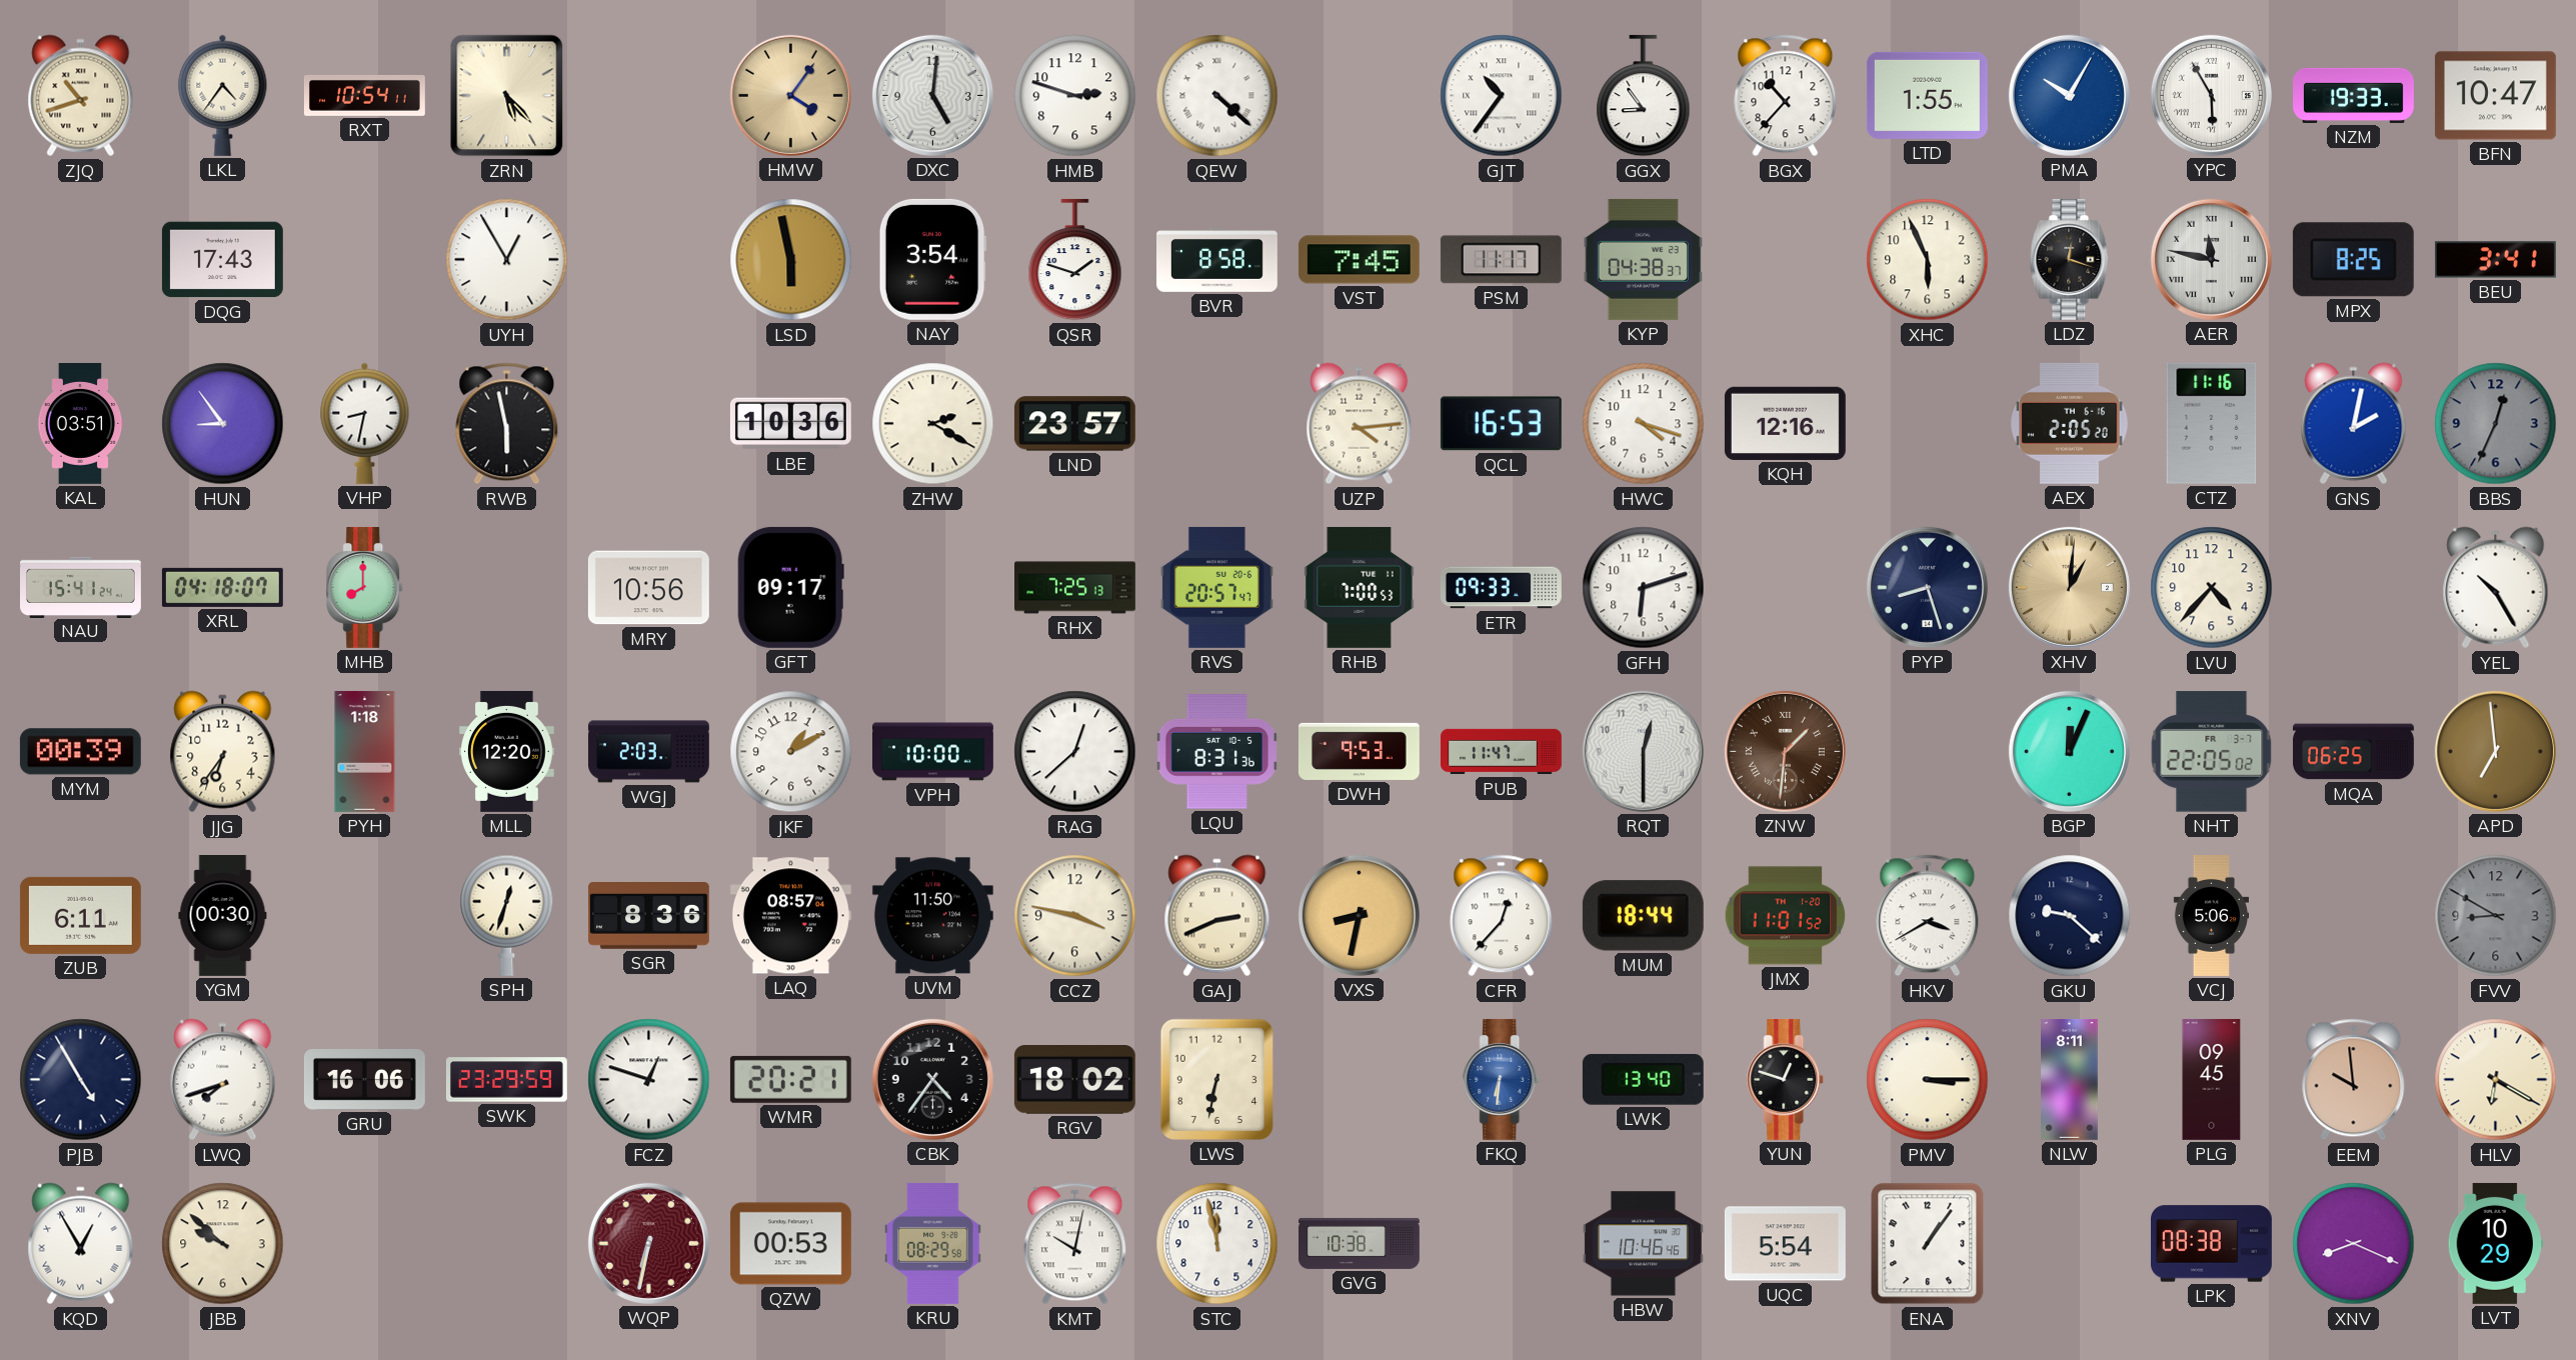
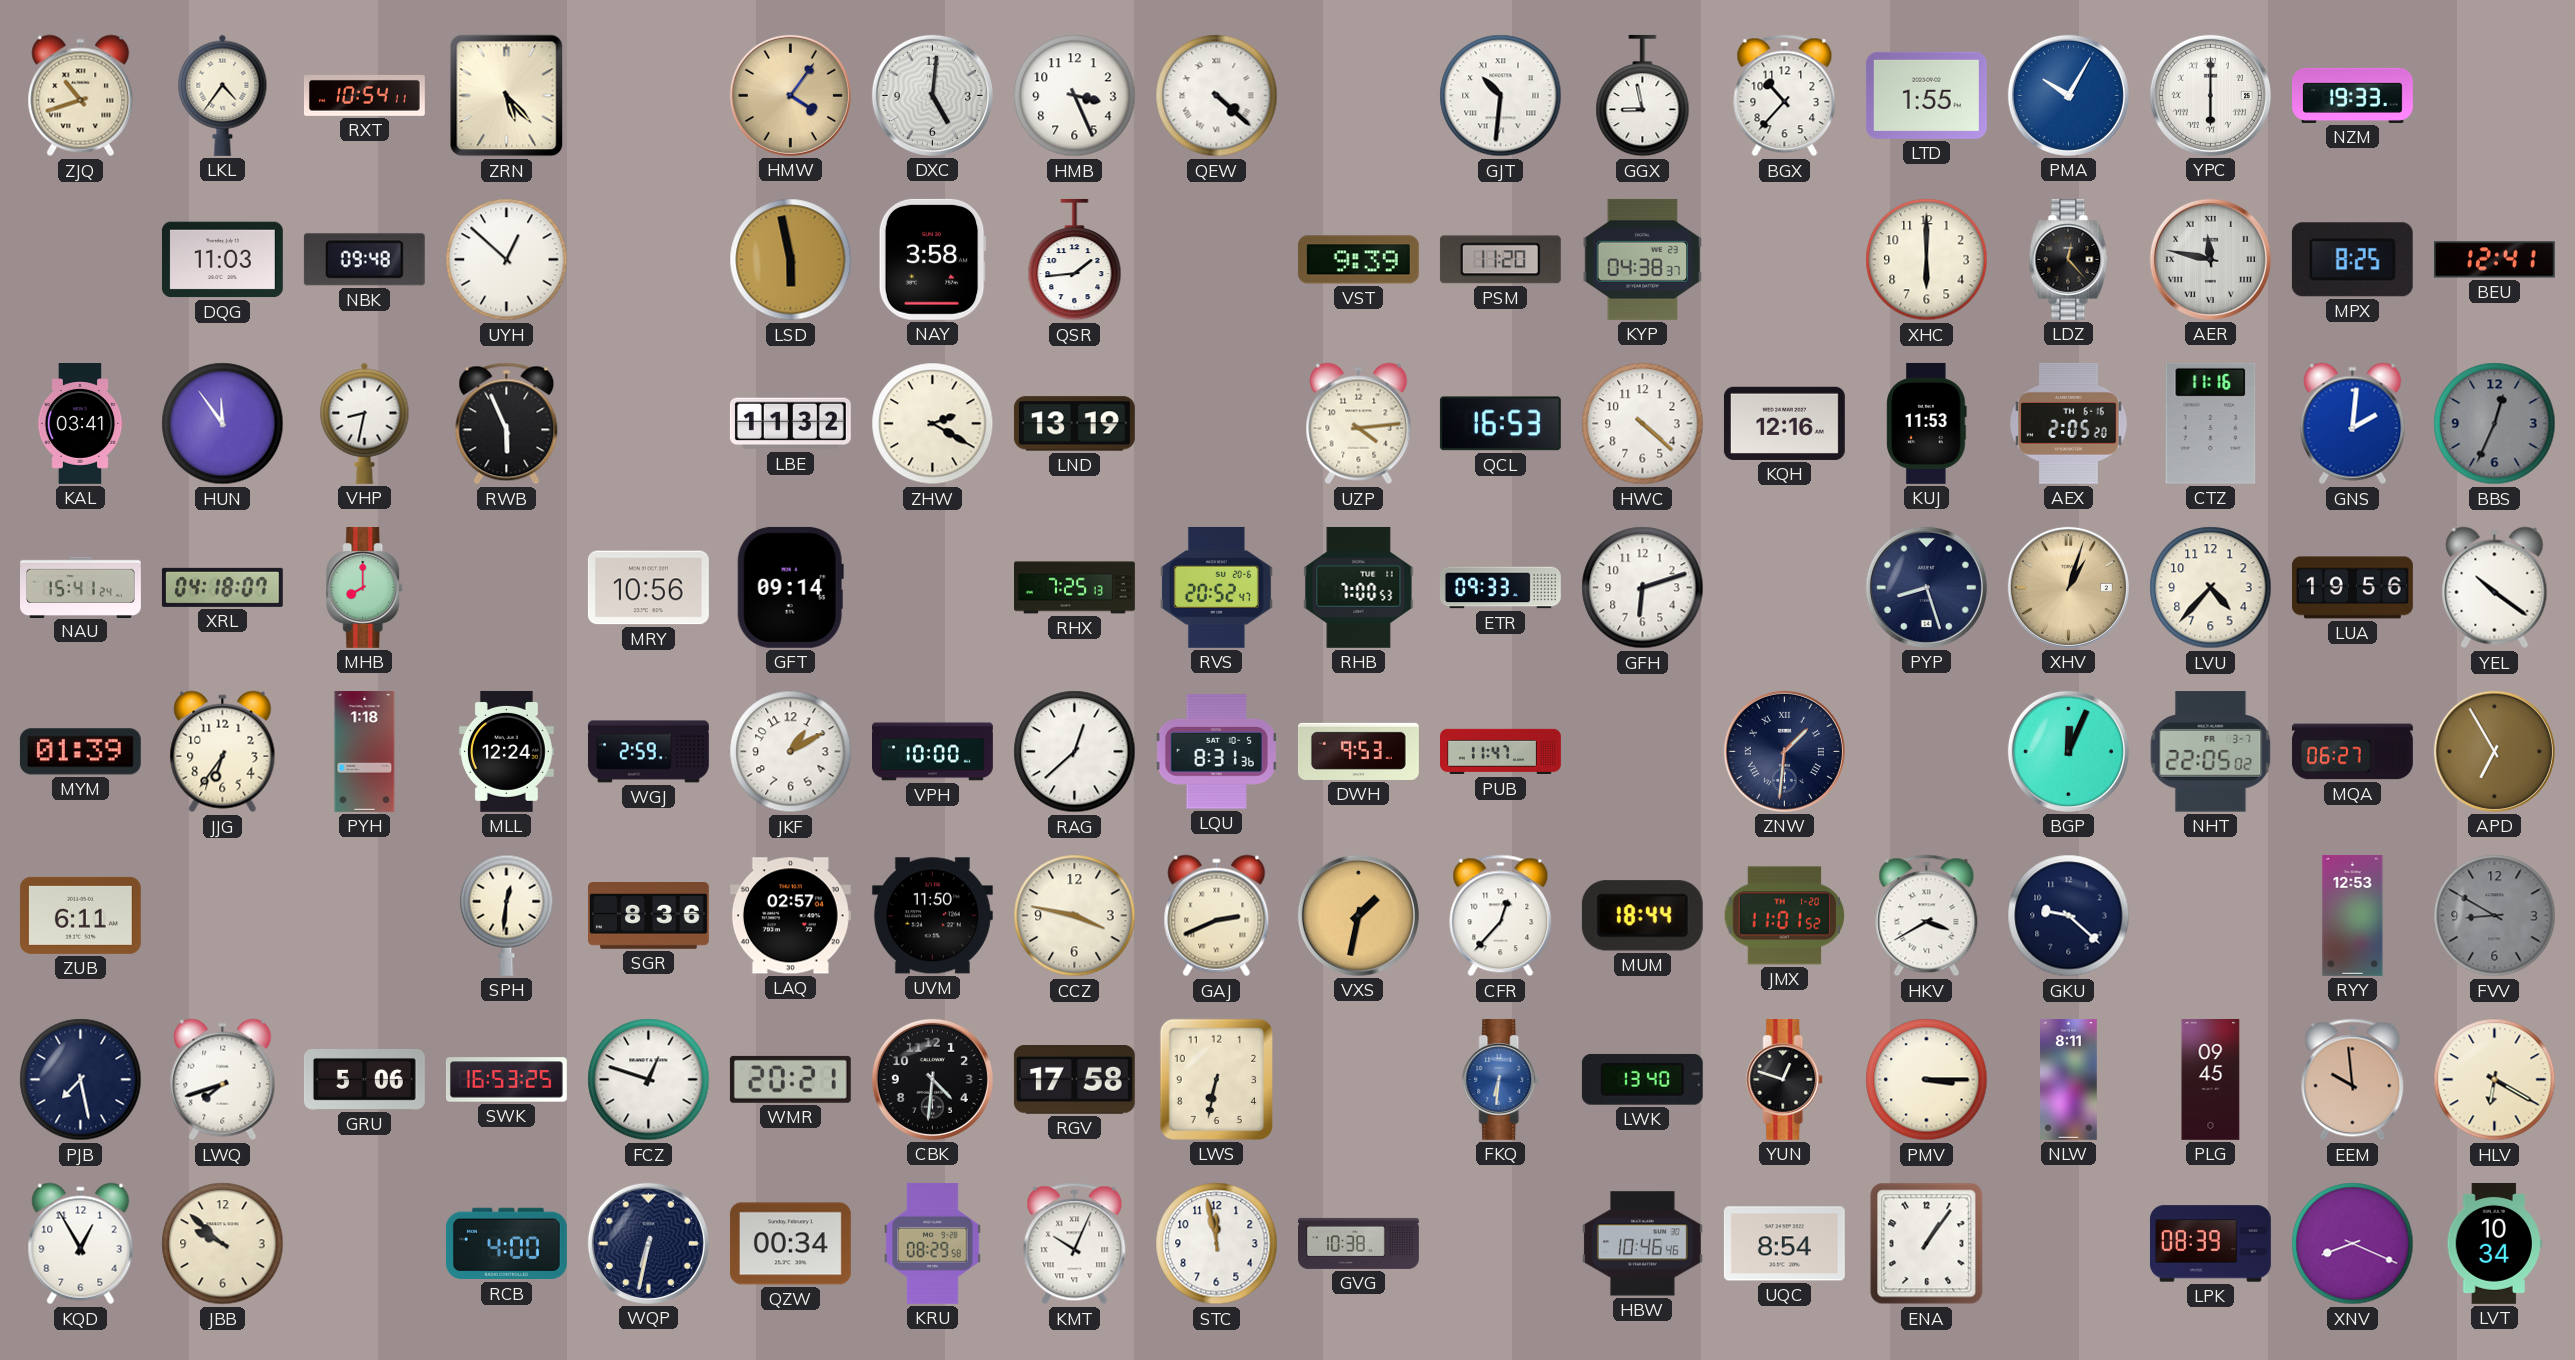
HMB: 2:48 -> 3:26 (1075, 96)
GJT: 10:36 -> 10:31 (1501, 96)
GGX: 8:54 -> 8:58 (1643, 96)
YPC: 5:55 -> 6:00 (2210, 95)
BFN: 10:47 -> none (2495, 96)
DQG: 17:43 -> 11:03 (222, 260)
NBK: none -> 09:48 (364, 260)
UYH: 12:55 -> 12:52 (507, 260)
NAY: 3:54 -> 3:58 (932, 259)
QSR: 1:48 -> 1:44 (1075, 260)
BVR: 8:58 -> none (1217, 260)
VST: 7:45 -> 9:39 (1358, 260)
PSM: 11:17 -> 11:20 (1500, 260)
XHC: 5:56 -> 6:00 (1927, 260)
LDZ: 12:18 -> 12:23 (2069, 259)
BEU: 3:41 -> 12:41 (2494, 260)
KAL: 03:51 -> 03:41 (80, 424)
HUN: 8:54 -> 11:54 (223, 424)
RWB: 5:58 -> 5:56 (507, 424)
LBE: 10:36 -> 11:32 (790, 424)
LND: 23:57 -> 13:19 (1074, 424)
HWC: 4:18 -> 4:22 (1643, 424)
KUJ: none -> 11:53 (1927, 423)
GNS: 2:02 -> 2:01 (2353, 424)
GFT: 09:17 -> 09:14 (790, 587)
RVS: 20:57 -> 20:52 (1216, 587)
XHV: 1:01 -> 1:03 (2068, 587)
LUA: none -> 19:56 (2352, 588)
YEL: 10:25 -> 10:21 (2495, 588)
MYM: 00:39 -> 01:39 (80, 752)
MLL: 12:20 -> 12:24 (507, 751)
WGJ: 2:03 -> 2:59 (648, 752)
RQT: 12:30 -> none (1643, 751)
ZNW dial: brown -> navy (1784, 751)
MQA: 06:25 -> 06:27 (2352, 752)
APD: 6:59 -> 6:55 (2494, 751)
YGM: 00:30 -> none (223, 916)
SPH: 12:33 -> 12:31 (507, 915)
LAQ: 08:57 -> 02:57 (790, 916)
VXS: 8:32 -> 1:32 (1358, 915)
VCJ: 5:06 -> none (2211, 916)
RYY: none -> 12:53 (2353, 915)
PJB: 4:55 -> 7:28 (81, 1080)
GRU: 16:06 -> 5:06 (364, 1080)
SWK: 23:29 -> 16:53 (506, 1080)
CBK: 4:36 -> 4:31 (932, 1079)
RGV: 18:02 -> 17:58 (1074, 1080)
KQD numerals: Roman -> Arabic (81, 1244)
RCB: none -> 4:00 (506, 1244)
WQP dial: burgundy -> navy (648, 1243)
QZW: 00:53 -> 00:34 (790, 1244)
KMT: 10:02 -> 10:04 (1075, 1244)
UQC: 5:54 -> 8:54 (1784, 1244)
LPK: 08:38 -> 08:39 (2210, 1244)
LVT: 10:29 -> 10:34 (2494, 1243)
